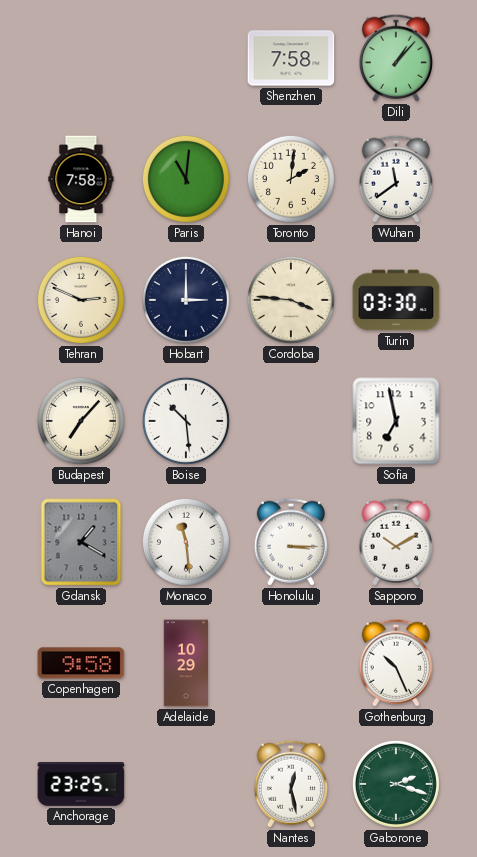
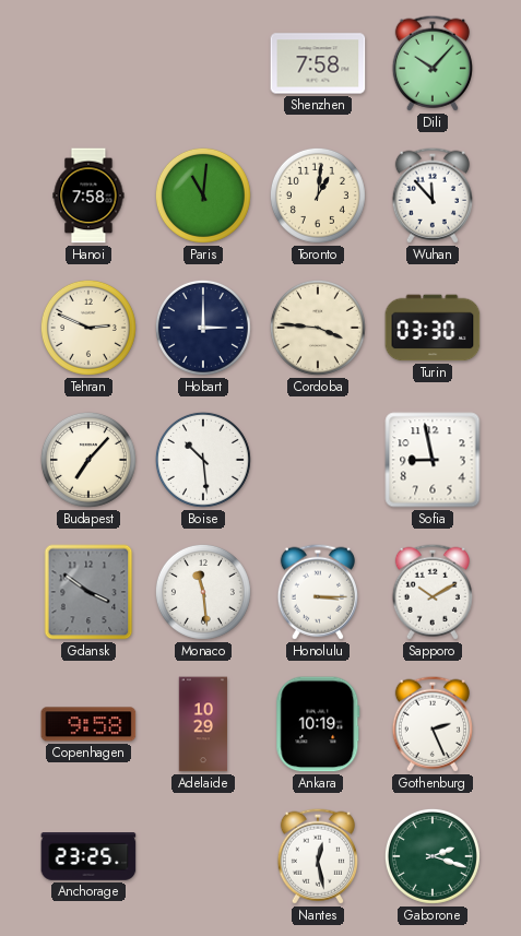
Dili: 1:07 -> 10:07 (433, 63)
Toronto: 2:01 -> 1:01 (318, 196)
Wuhan: 11:39 -> 11:53 (433, 196)
Sofia: 6:58 -> 8:58 (433, 460)
Gdansk: 1:20 -> 3:51 (88, 592)
Ankara: none -> 10:19 (318, 724)
Gothenburg: 10:26 -> 2:26 (433, 724)
